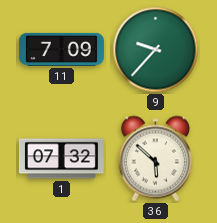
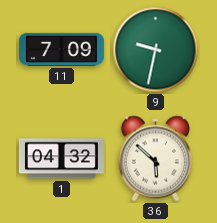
9: 9:37 -> 9:32 (156, 50)
1: 07:32 -> 04:32 (61, 159)
